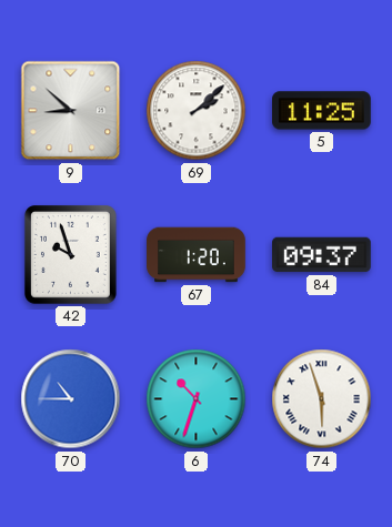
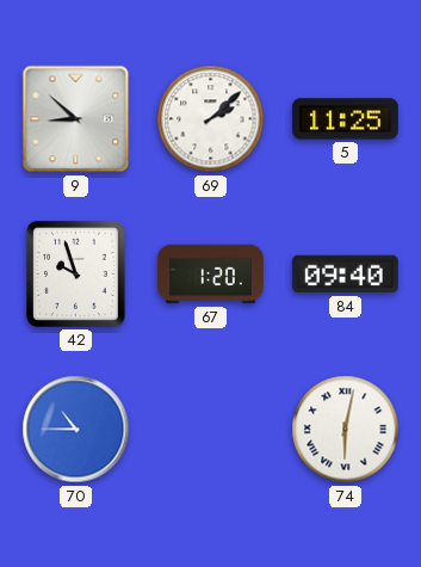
84: 09:37 -> 09:40 (346, 275)
6: 10:33 -> none (197, 399)
74: 5:57 -> 6:02 (346, 430)
